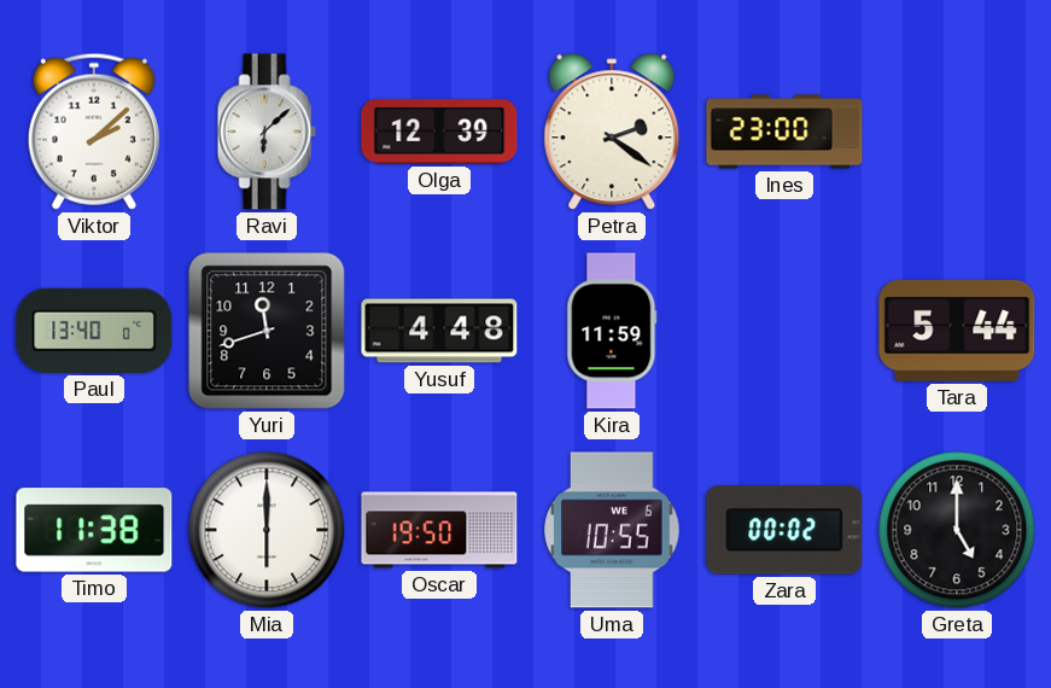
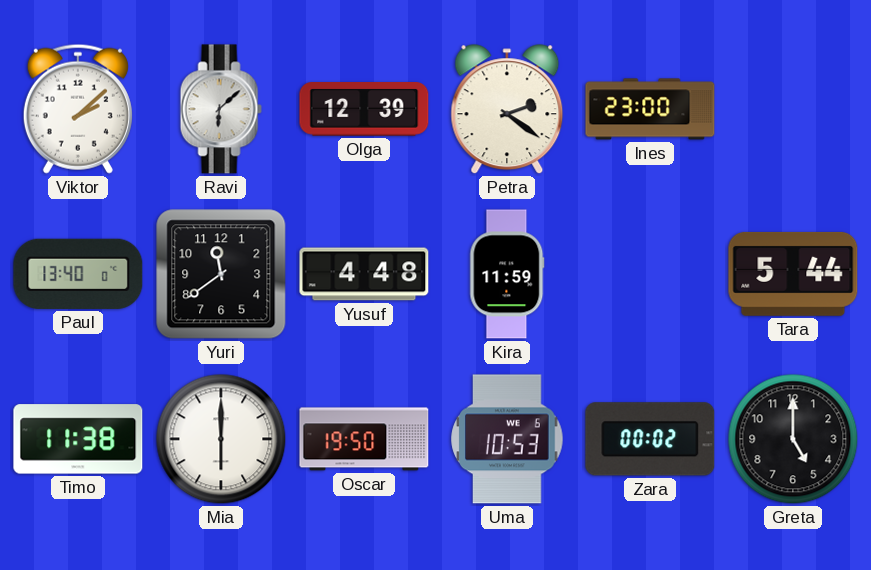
Yuri: 11:42 -> 11:39 (221, 274)
Uma: 10:55 -> 10:53 (507, 439)
